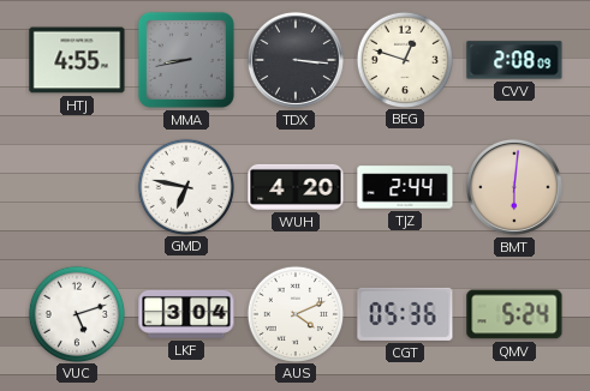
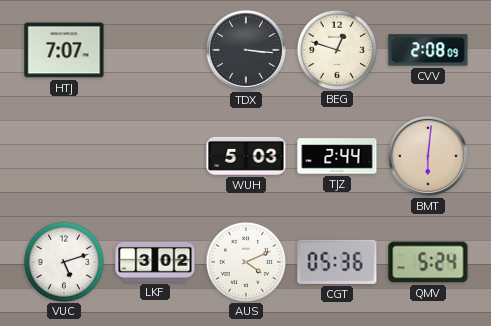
HTJ: 4:55 -> 7:07 (64, 50)
MMA: 8:43 -> none (186, 60)
GMD: 6:47 -> none (185, 186)
WUH: 4:20 -> 5:03 (246, 156)
LKF: 3:04 -> 3:02 (155, 262)
